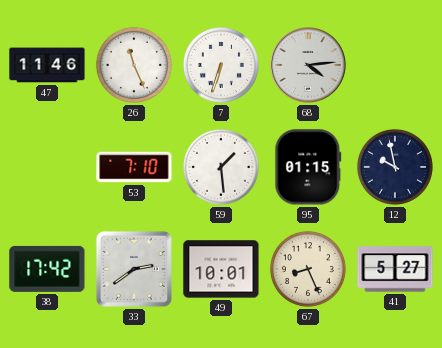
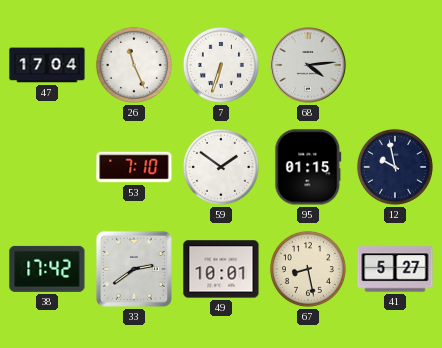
47: 11:46 -> 17:04 (47, 65)
59: 1:29 -> 1:51 (221, 167)
67: 8:26 -> 8:28 (308, 269)
